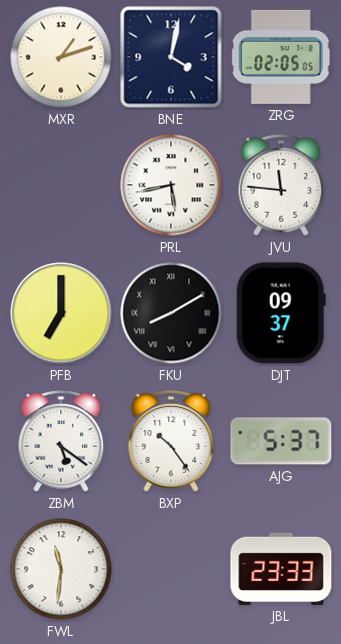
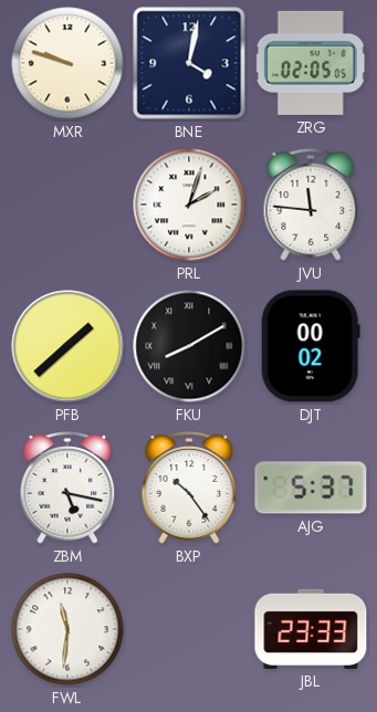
MXR: 1:12 -> 9:48 (67, 63)
PRL: 5:43 -> 2:03 (189, 205)
PFB: 7:00 -> 1:38 (67, 346)
DJT: 09:37 -> 00:02 (311, 346)
ZBM: 5:21 -> 5:17 (67, 488)
